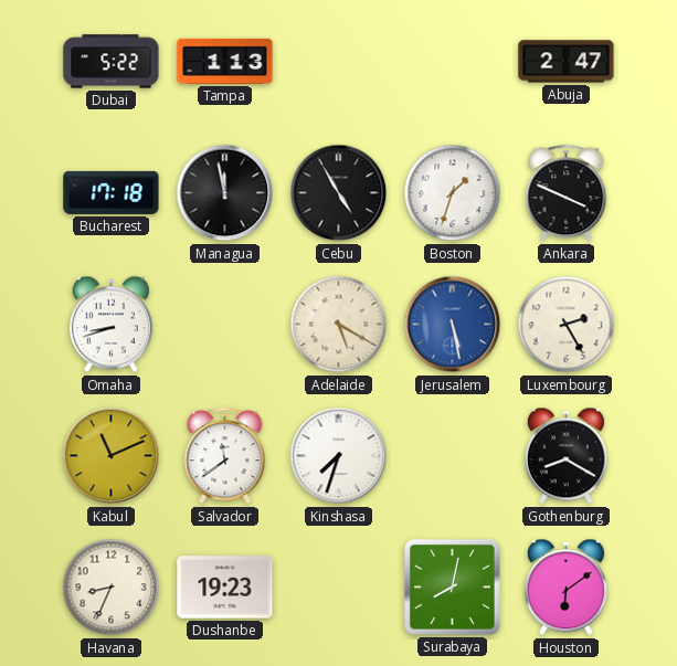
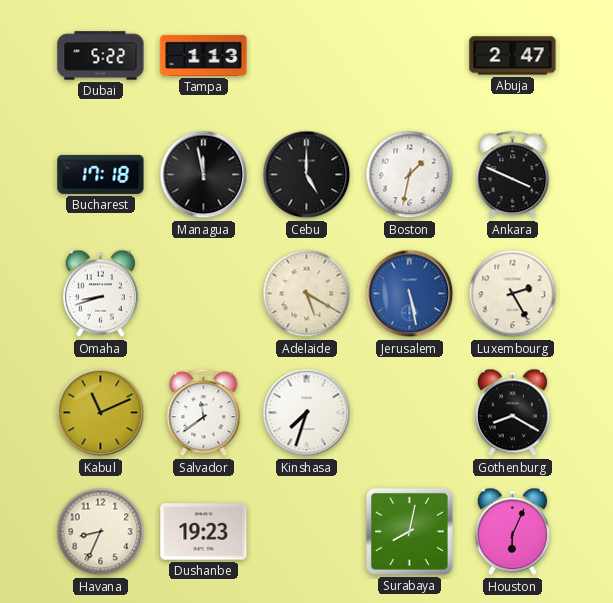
Cebu: 4:55 -> 5:00 (307, 175)
Boston: 1:33 -> 1:32 (410, 175)
Houston: 6:09 -> 6:04 (512, 532)
